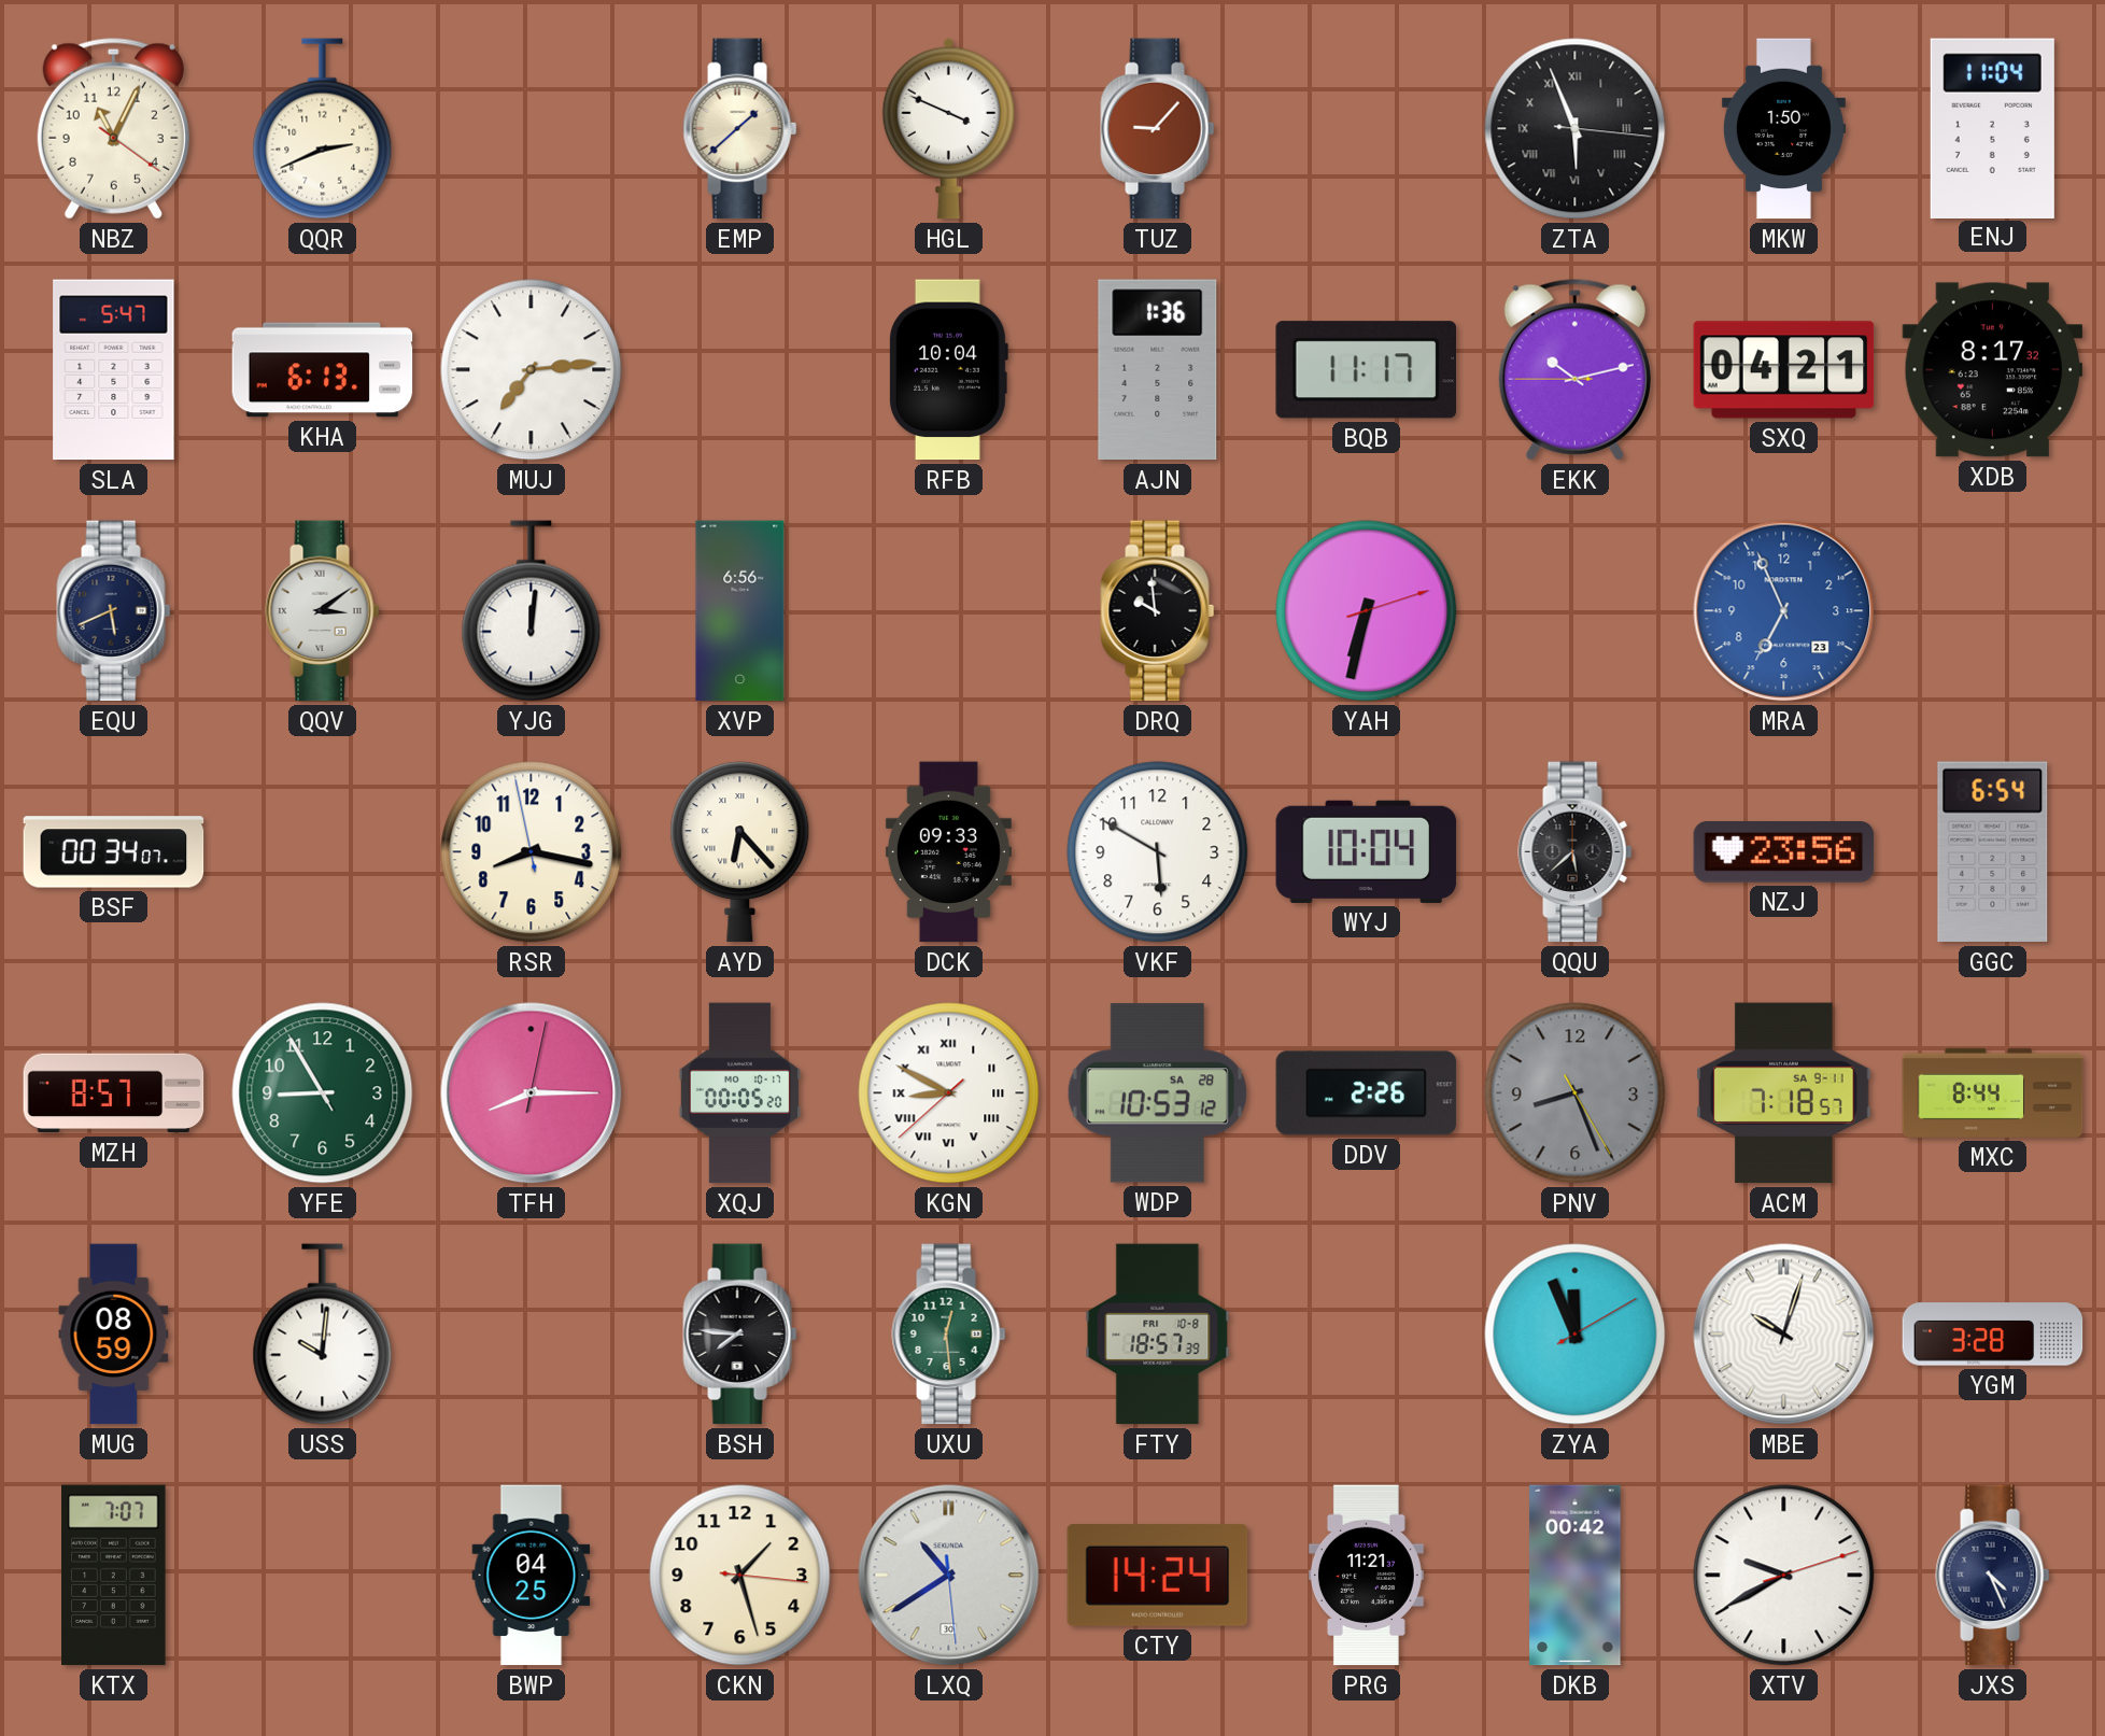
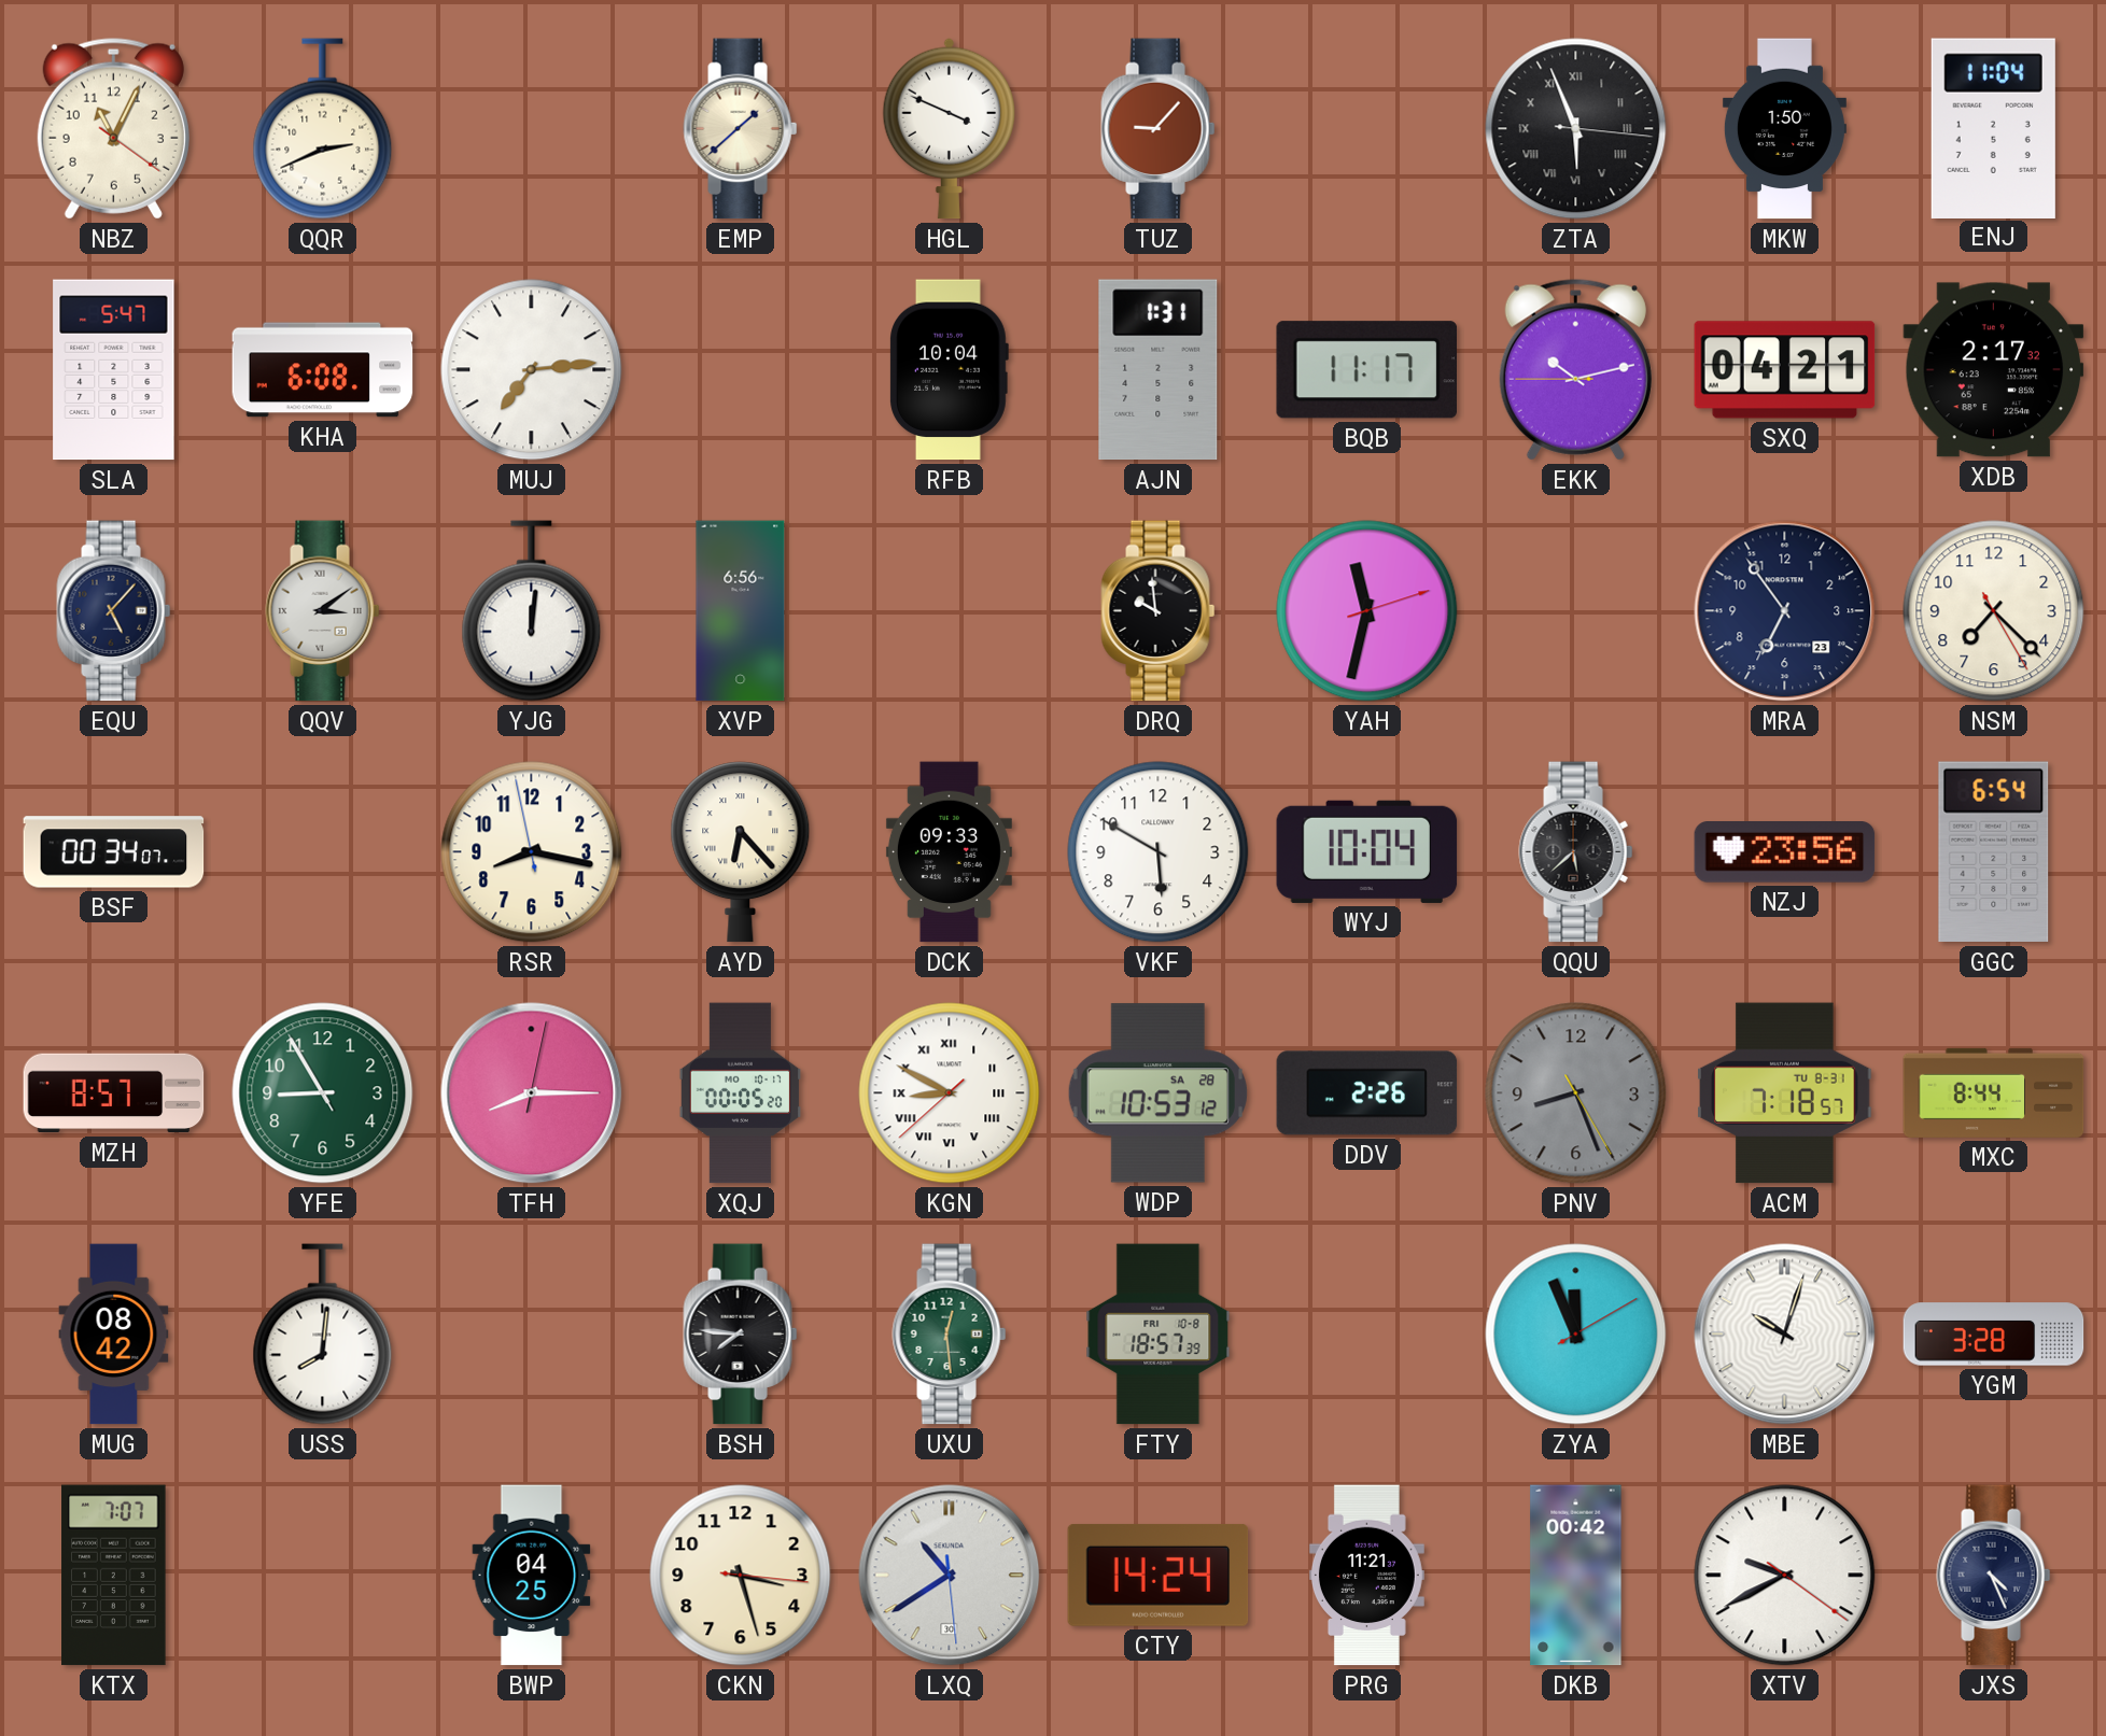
KHA: 6:13 -> 6:08 (323, 370)
AJN: 1:36 -> 1:31 (1159, 370)
XDB: 8:17 -> 2:17 (1994, 370)
EQU: 5:41 -> 5:07 (114, 611)
YAH: 6:32 -> 11:32 (1367, 611)
MRA: 6:56 -> 6:54 (1785, 611)
MRA dial: blue -> navy (1785, 611)
NSM: none -> 7:22 (1994, 611)
ACM date: SA 9-11 -> TU 8-31 (1785, 1093)
MUG: 08:59 -> 08:42 (114, 1335)
USS: 10:01 -> 8:01 (323, 1335)
CKN: 1:27 -> 3:27 (741, 1576)
XTV: 9:40:12 -> 9:40:21 (1785, 1576)
